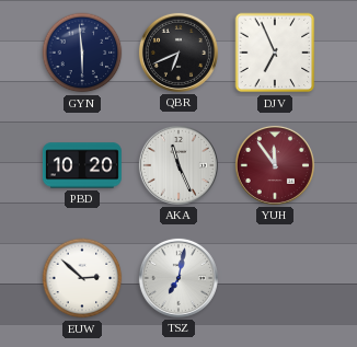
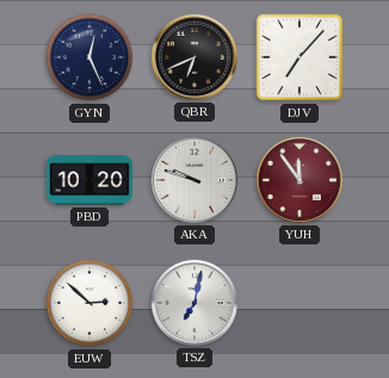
GYN: 5:59 -> 12:26 (89, 57)
DJV: 6:56 -> 7:07 (300, 57)
AKA: 11:26 -> 9:48 (194, 180)
